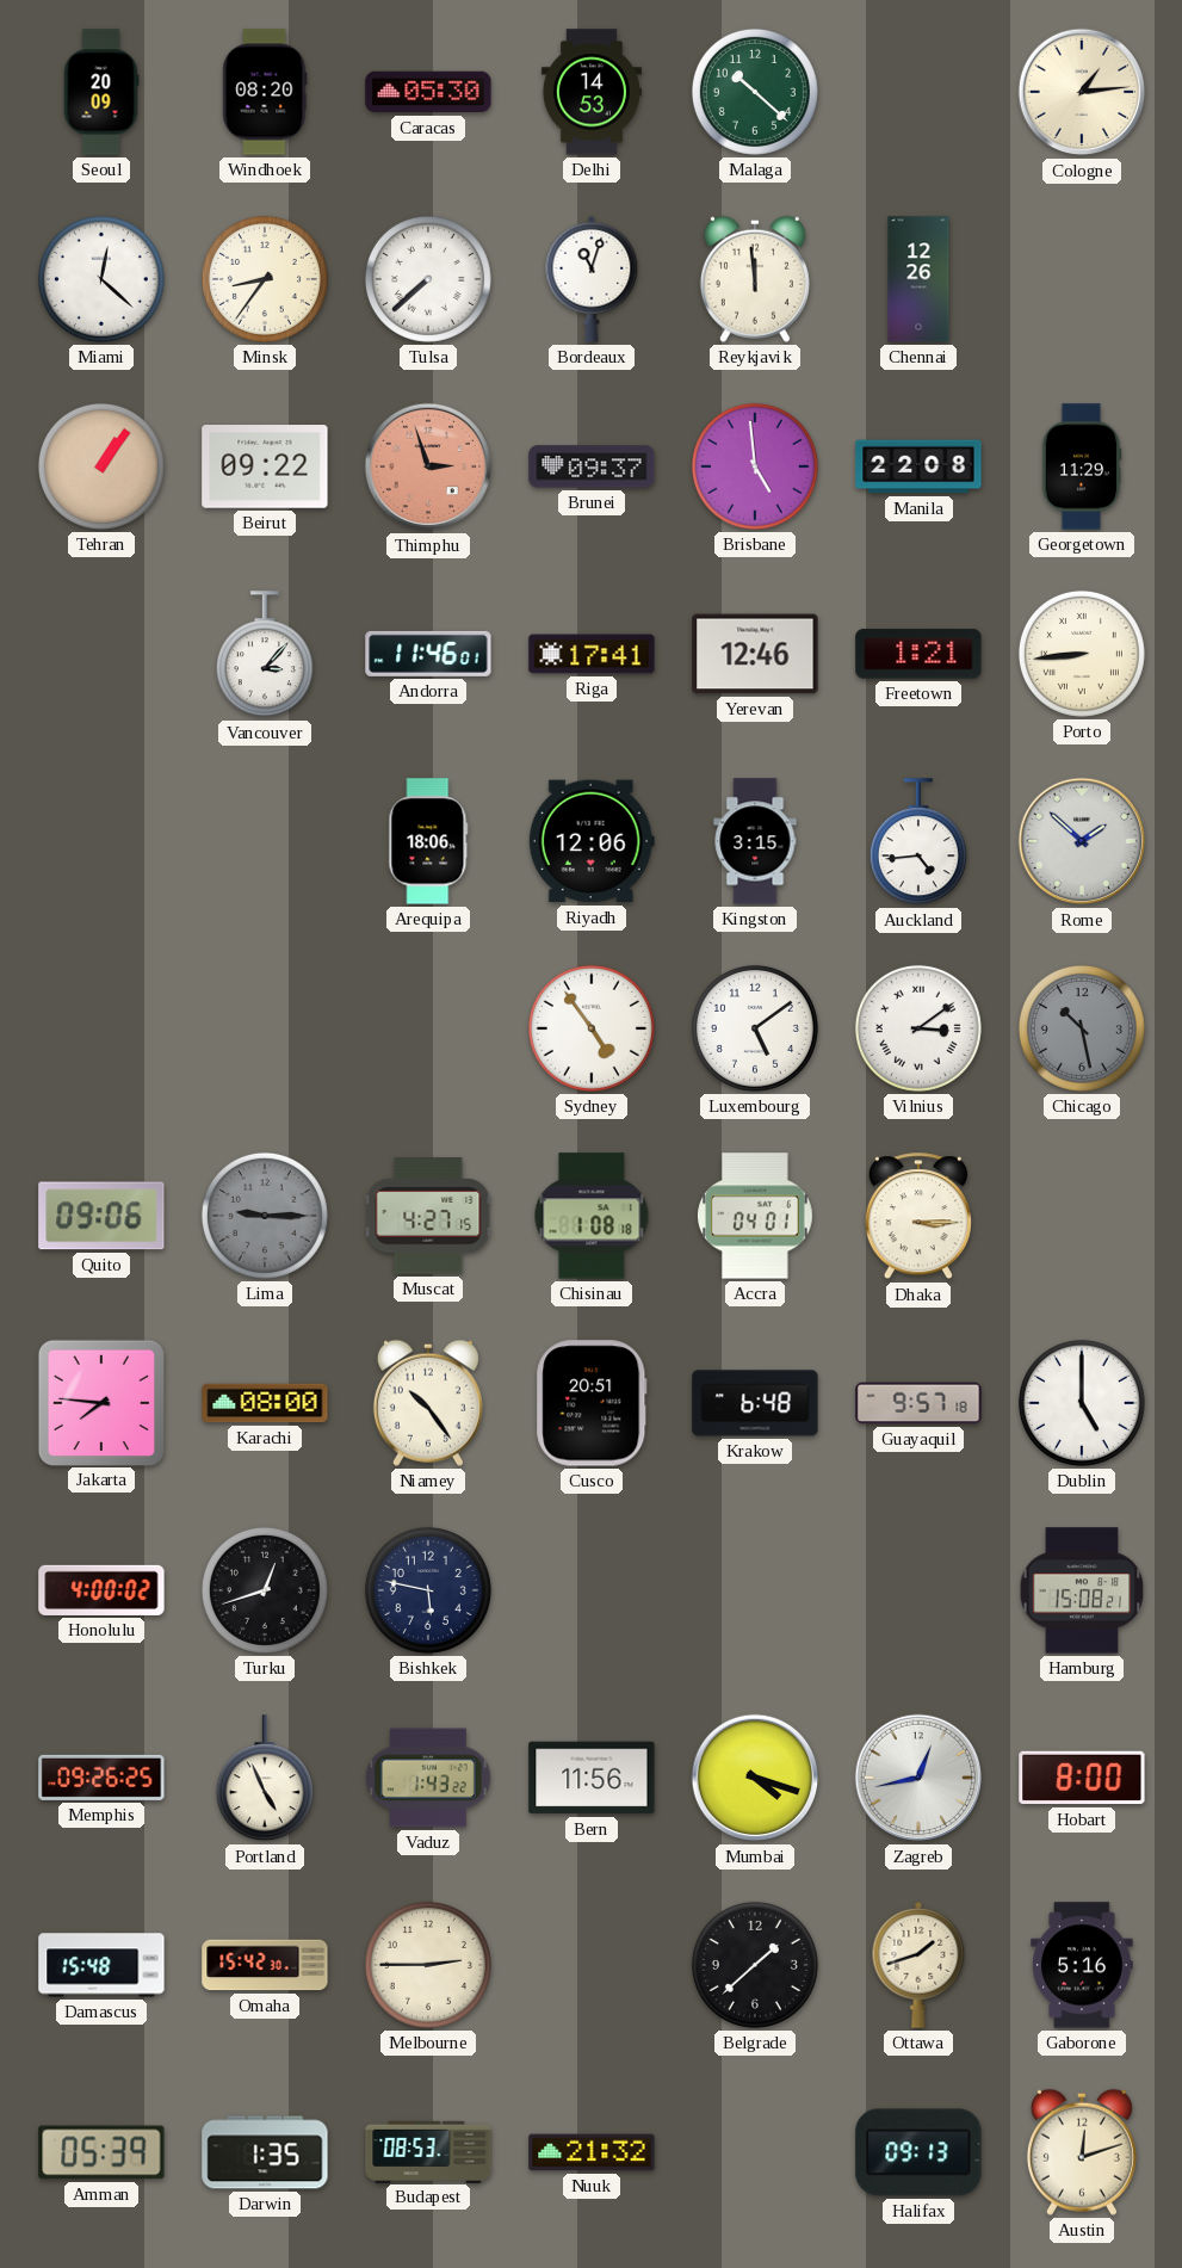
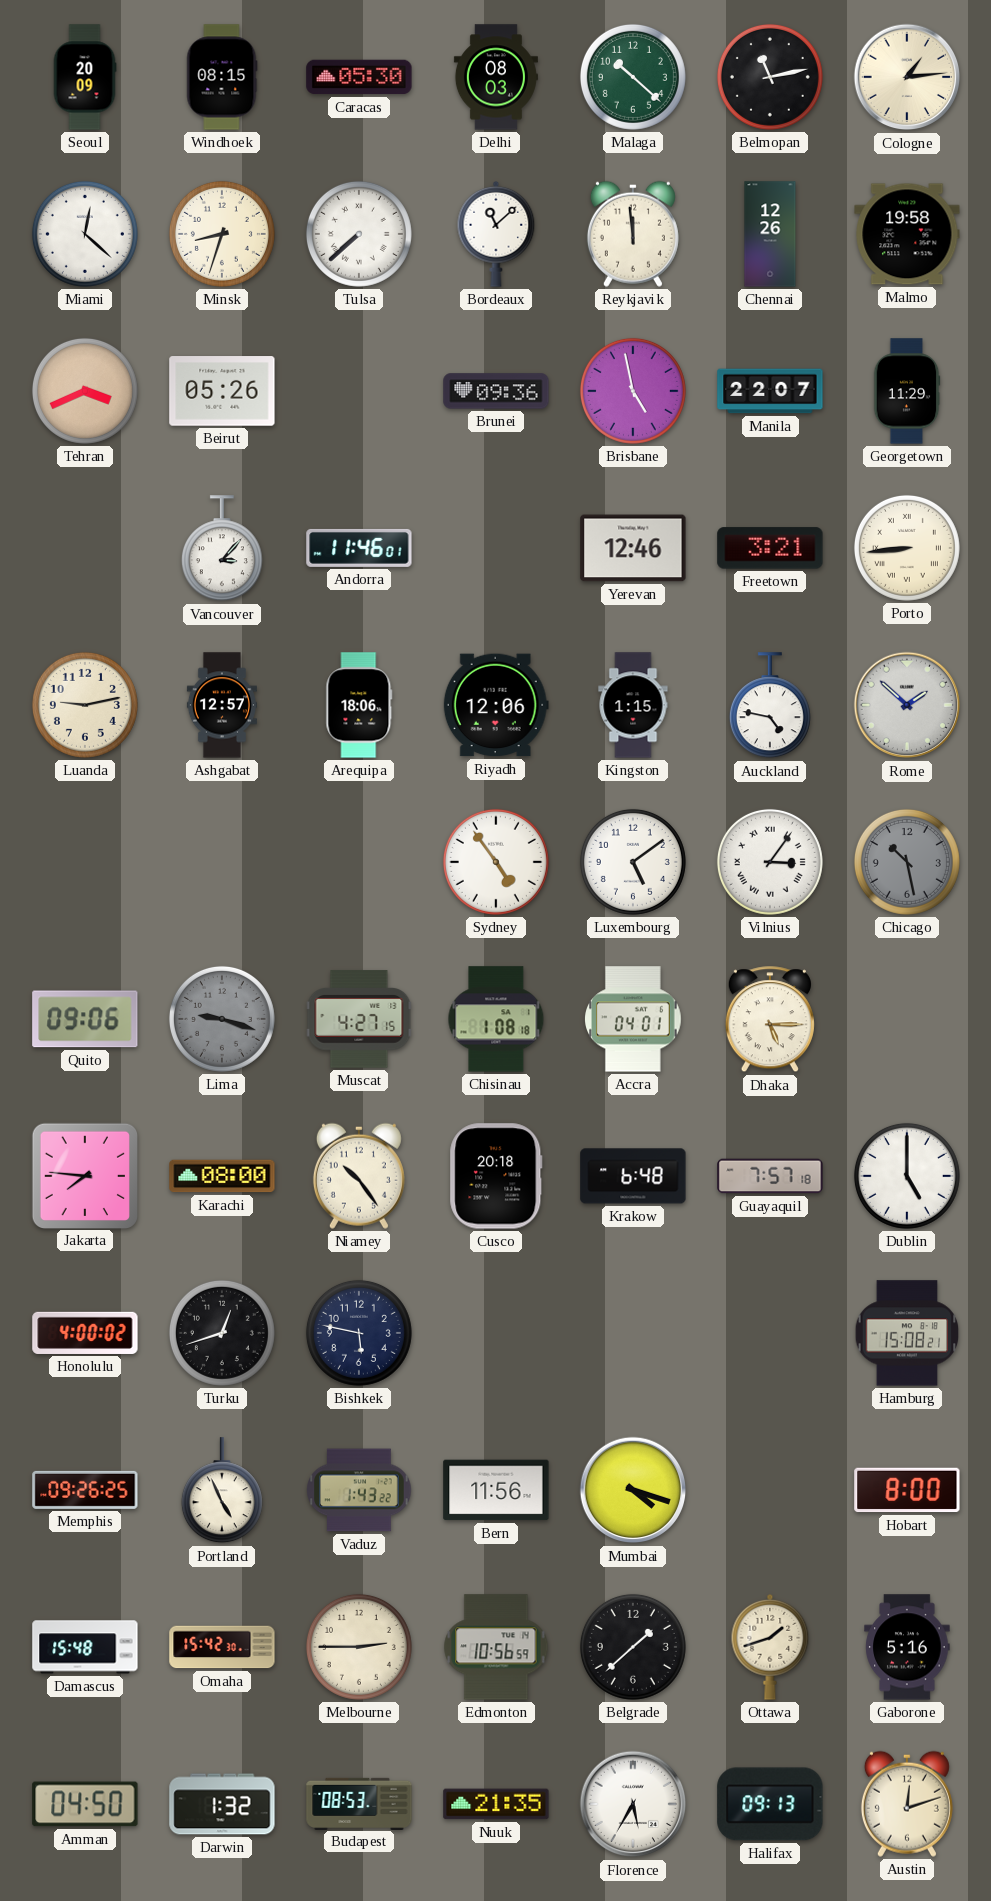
Windhoek: 08:20 -> 08:15 (222, 77)
Delhi: 14:53 -> 08:03 (496, 77)
Belmopan: none -> 11:13 (770, 77)
Minsk: 8:36 -> 8:33 (222, 234)
Bordeaux: 11:03 -> 11:08 (496, 234)
Malmo: none -> 19:58 (907, 234)
Tehran: 1:06 -> 3:41 (85, 391)
Beirut: 09:22 -> 05:26 (222, 391)
Thimphu: 2:57 -> none (428, 466)
Brunei: 09:37 -> 09:36 (496, 391)
Brisbane: 4:59 -> 4:58 (633, 391)
Manila: 22:08 -> 22:07 (770, 391)
Riga: 17:41 -> none (592, 654)
Freetown: 1:21 -> 3:21 (770, 548)
Luanda: none -> 9:13 (85, 705)
Ashgabat: none -> 12:57 (222, 705)
Kingston: 3:15 -> 1:15 (633, 705)
Auckland: 4:44 -> 4:47 (770, 706)
Vilnius: 3:09 -> 3:06 (770, 862)
Lima: 9:15 -> 9:18 (222, 1019)
Dhaka: 3:15 -> 5:15 (770, 1020)
Cusco: 20:51 -> 20:18 (496, 1176)
Guayaquil: 9:57 -> 7:57 (770, 1176)
Zagreb: 12:43 -> none (918, 1778)
Edmonton: none -> 10:56 (496, 1647)
Amman: 05:39 -> 04:50 (85, 1804)
Darwin: 1:35 -> 1:32 (222, 1804)
Nuuk: 21:32 -> 21:35 (496, 1804)
Florence: none -> 5:35 (633, 1804)
